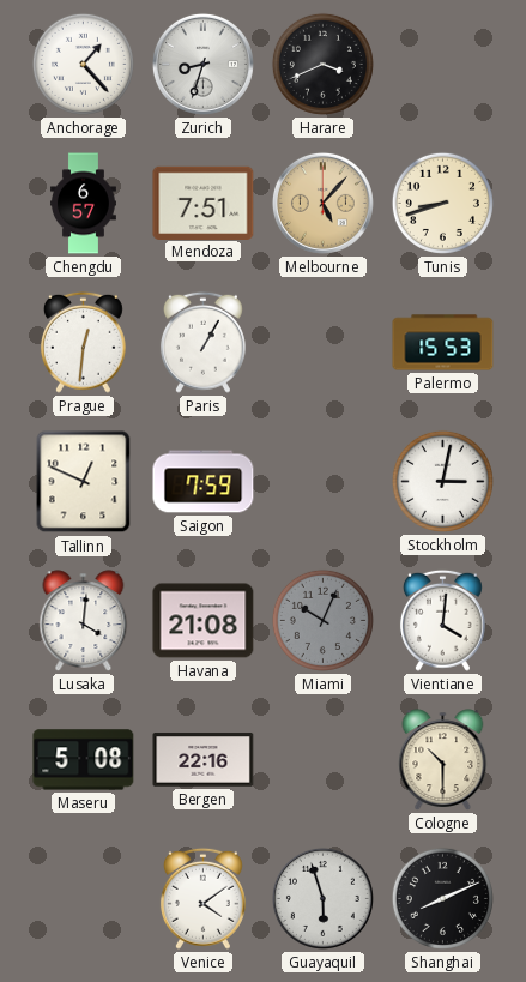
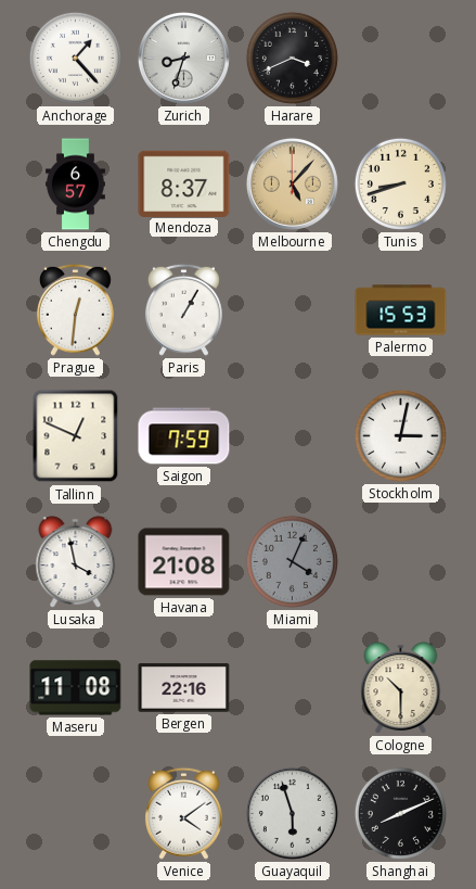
Mendoza: 7:51 -> 8:37 (184, 183)
Lusaka: 4:01 -> 3:58 (76, 562)
Miami: 10:04 -> 4:04 (292, 561)
Vientiane: 4:01 -> none (442, 620)
Maseru: 5:08 -> 11:08 (76, 688)
